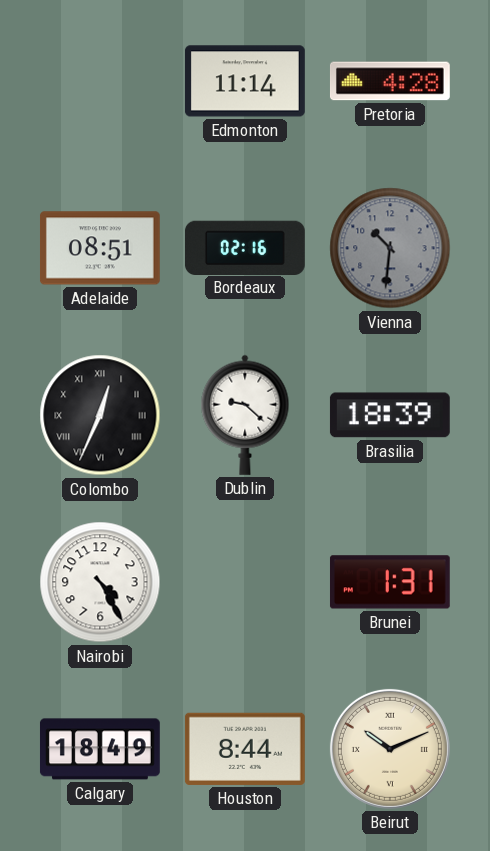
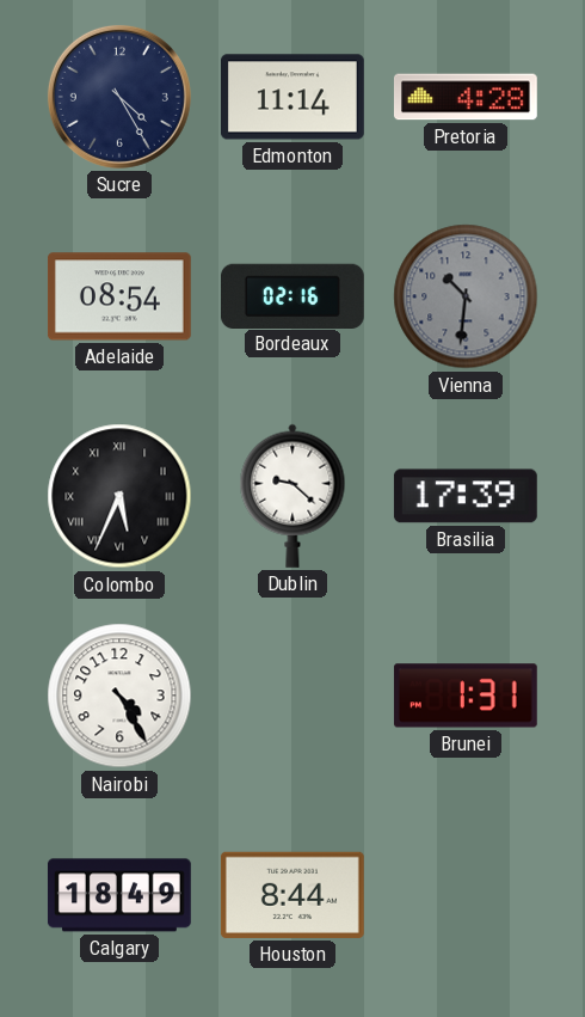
Sucre: none -> 4:25 (119, 97)
Adelaide: 08:51 -> 08:54 (119, 296)
Colombo: 12:34 -> 5:34 (119, 496)
Brasilia: 18:39 -> 17:39 (466, 496)
Beirut: 10:11 -> none (390, 749)
